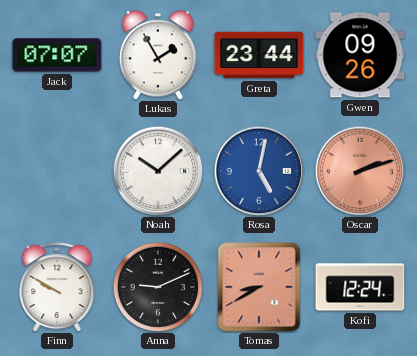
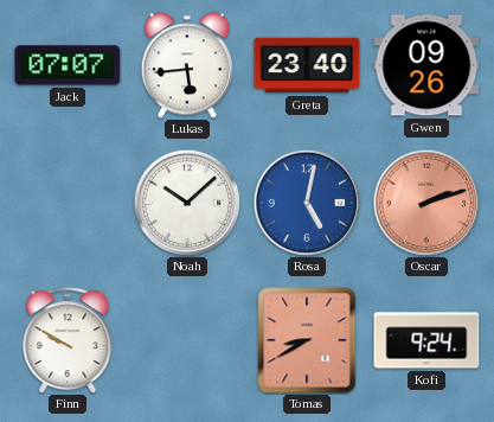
Lukas: 1:55 -> 5:44 (187, 65)
Greta: 23:44 -> 23:40 (307, 65)
Anna: 9:11 -> none (158, 287)
Kofi: 12:24 -> 9:24 (426, 340)
